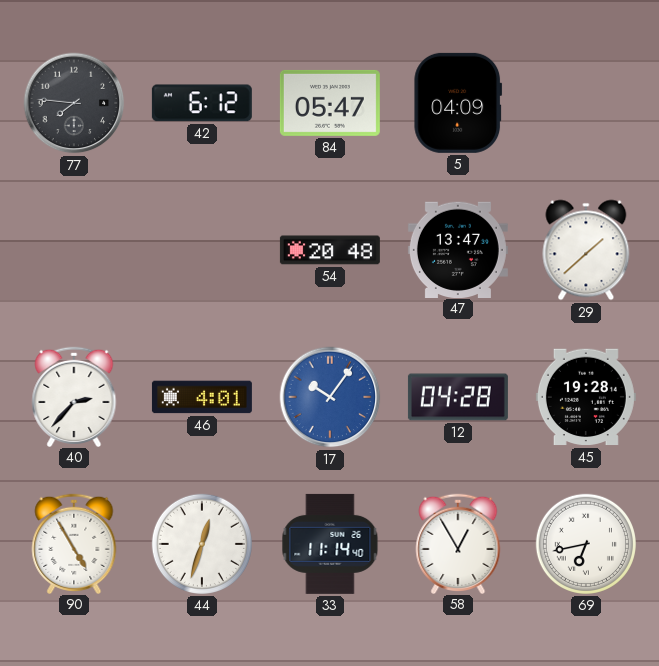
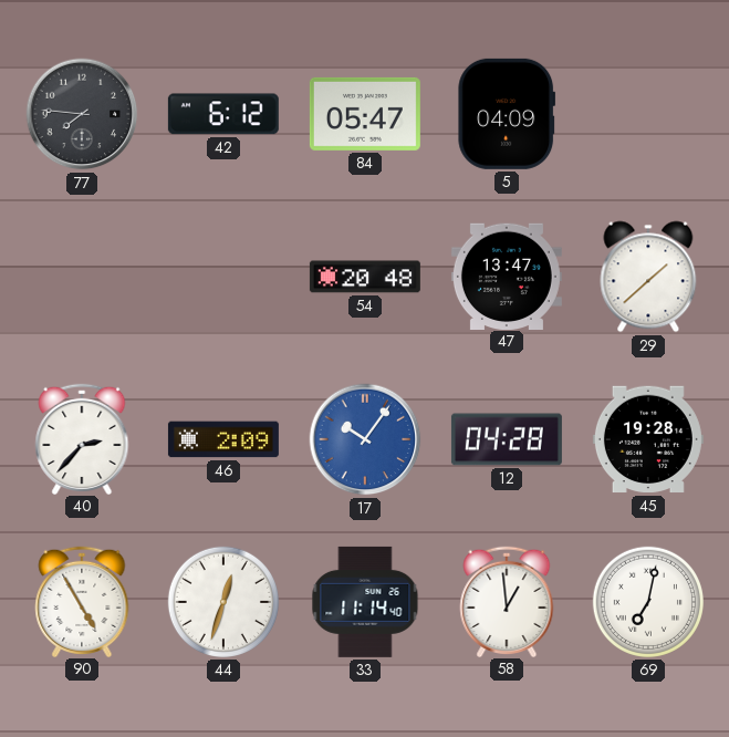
46: 4:01 -> 2:09 (223, 439)
58: 12:55 -> 12:59 (507, 601)
69: 6:43 -> 7:02 (648, 602)
